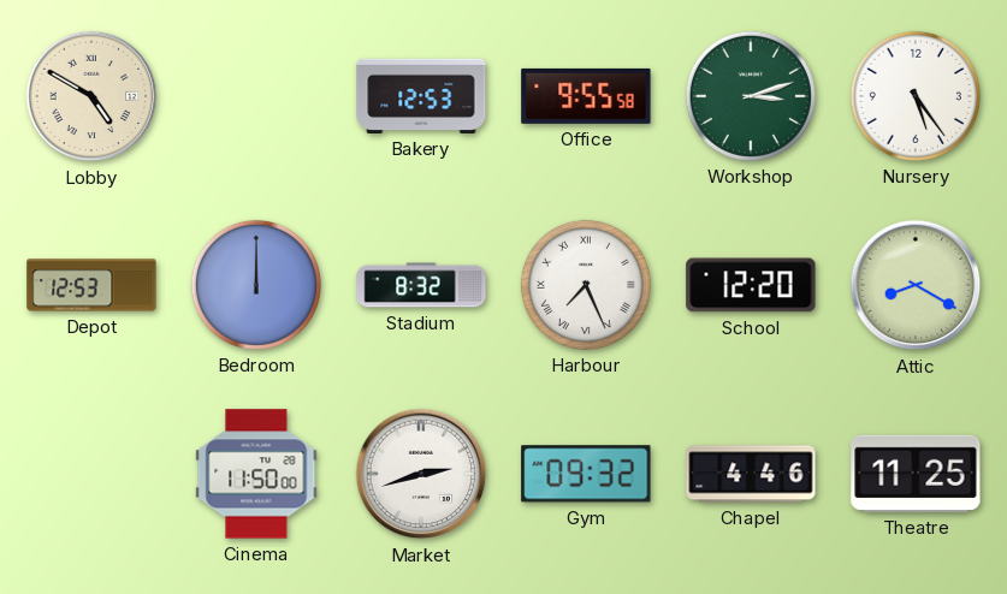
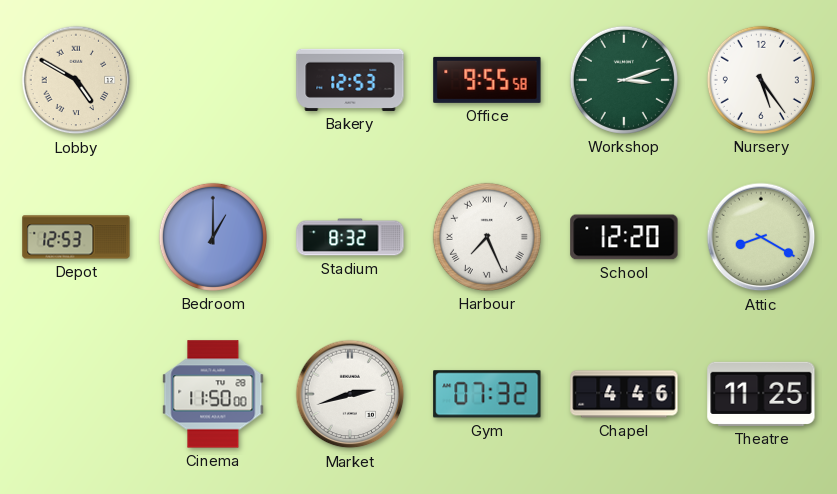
Bedroom: 12:00 -> 1:00 (213, 237)
Gym: 09:32 -> 07:32 (487, 394)
